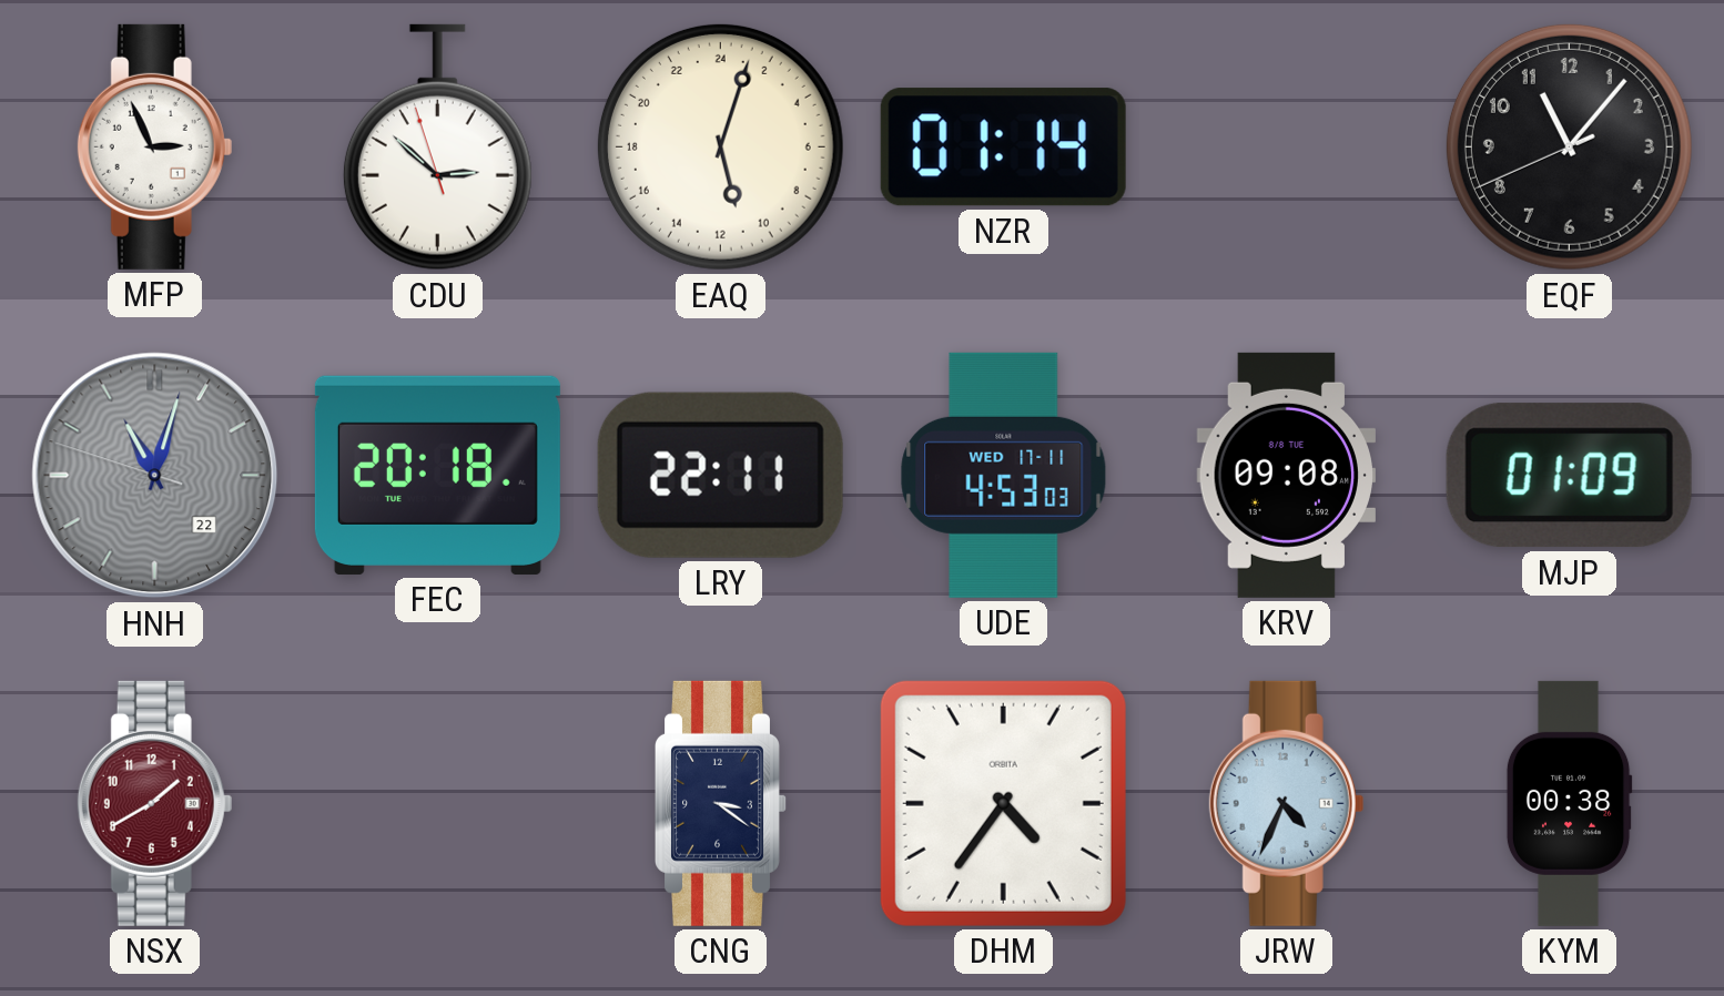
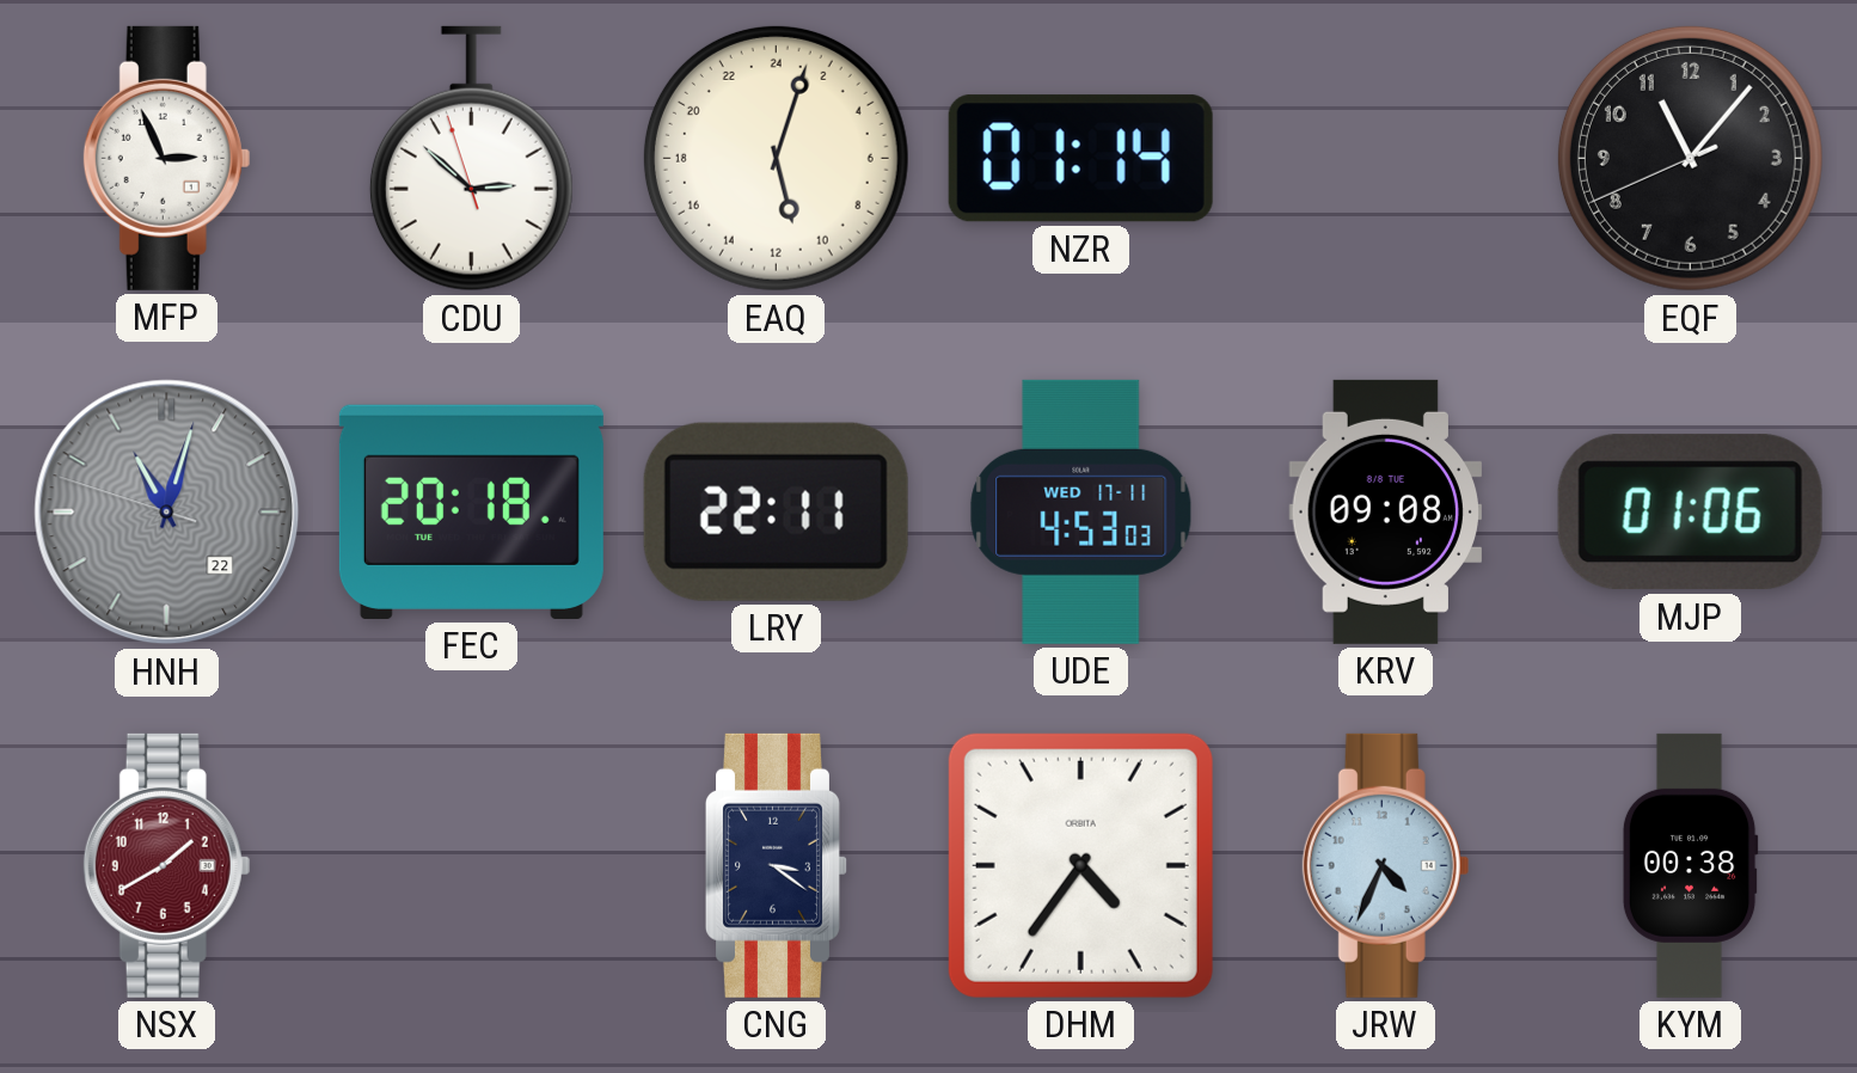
MJP: 01:09 -> 01:06 (1690, 513)
